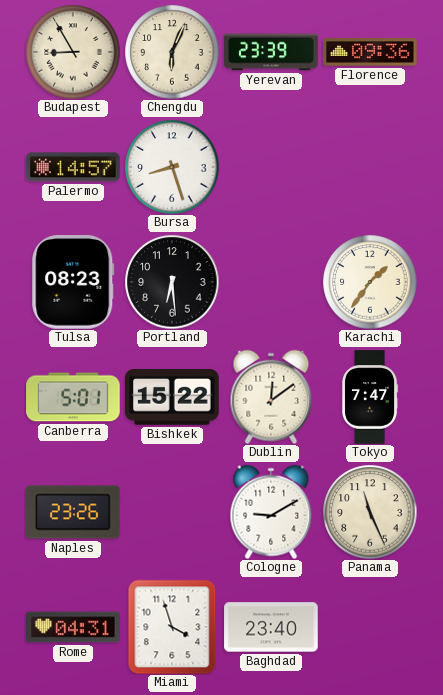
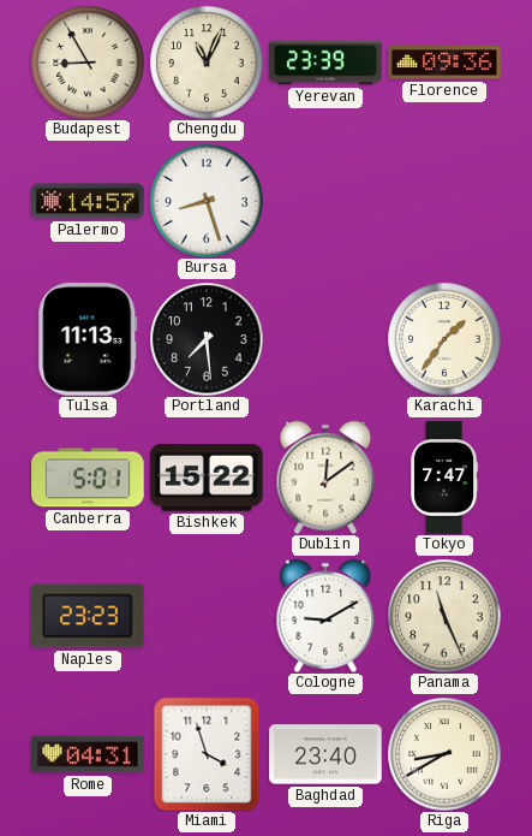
Chengdu: 6:04 -> 11:04 (207, 63)
Tulsa: 08:23 -> 11:13 (88, 339)
Portland: 6:29 -> 7:29 (207, 339)
Naples: 23:26 -> 23:23 (88, 616)
Riga: none -> 8:40 (444, 754)
